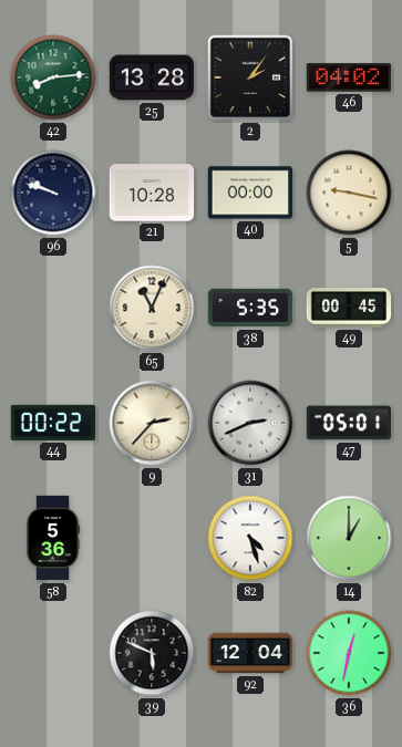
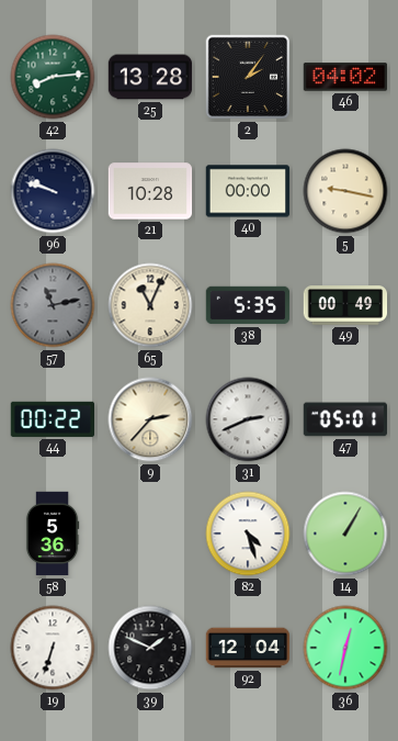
57: none -> 11:13 (53, 305)
49: 00:45 -> 00:49 (345, 306)
14: 1:00 -> 1:05 (345, 534)
19: none -> 6:33 (53, 648)
39: 5:49 -> 1:49 (150, 648)
